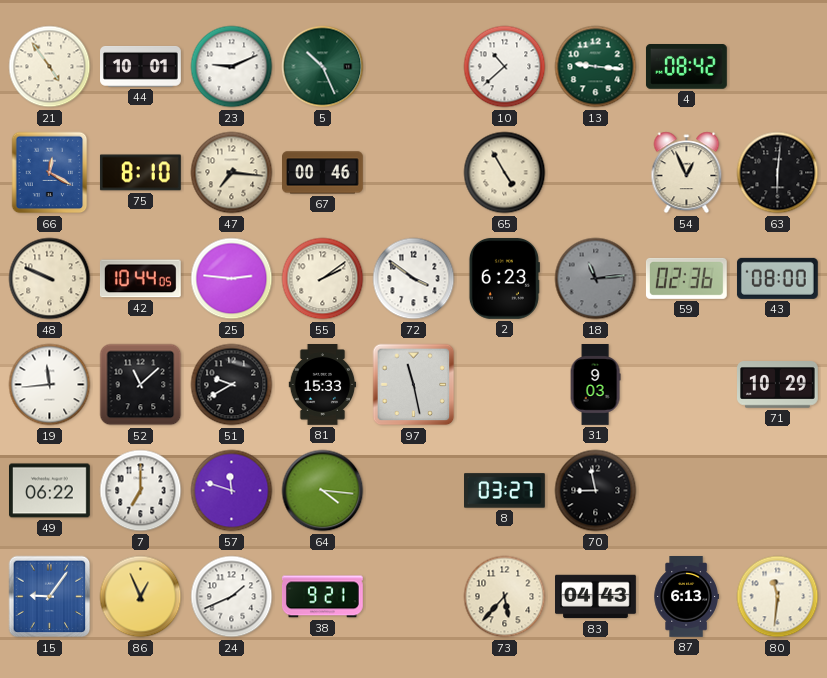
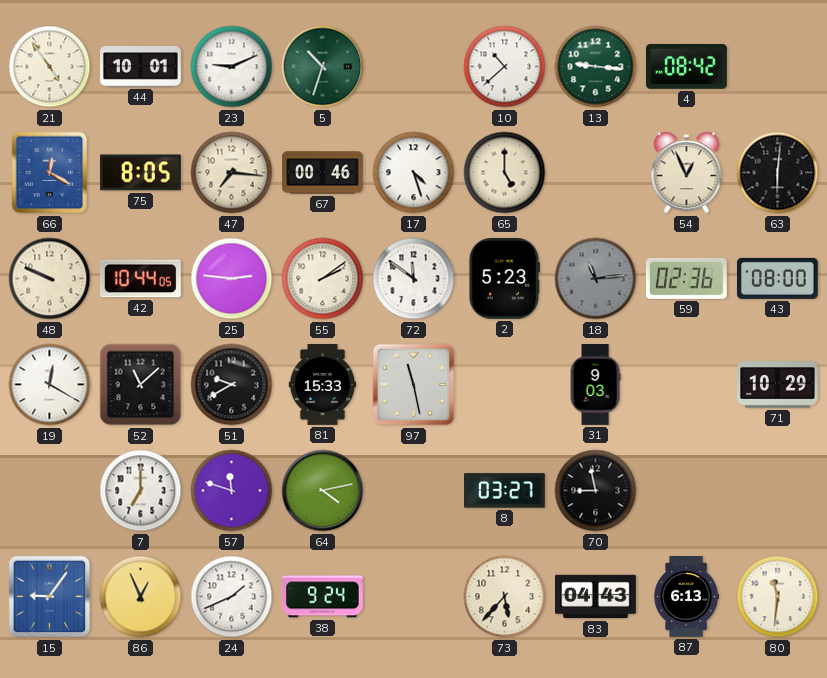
5: 10:26 -> 10:33 (323, 67)
75: 8:10 -> 8:05 (140, 173)
17: none -> 4:27 (414, 173)
65: 4:55 -> 5:00 (505, 173)
72: 3:51 -> 11:51 (414, 279)
2: 6:23 -> 5:23 (504, 279)
19: 11:44 -> 12:20 (50, 385)
49: 06:22 -> none (50, 491)
64: 4:16 -> 4:13 (323, 491)
38: 9:21 -> 9:24 (322, 597)
